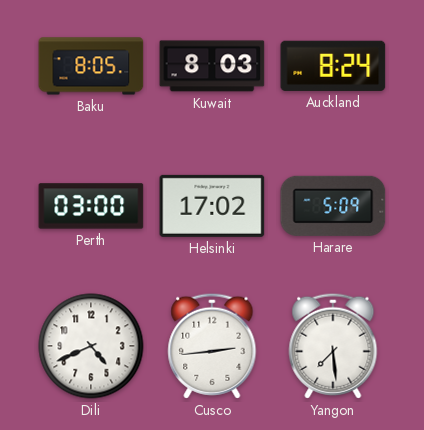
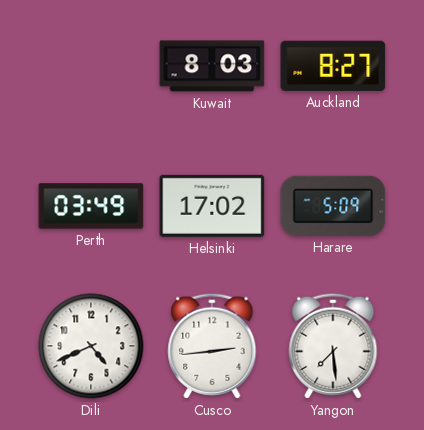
Baku: 8:05 -> none (91, 66)
Auckland: 8:24 -> 8:27 (333, 66)
Perth: 03:00 -> 03:49 (91, 206)
